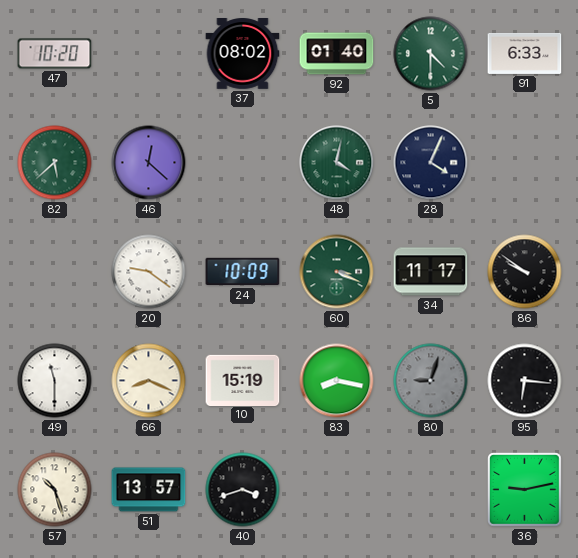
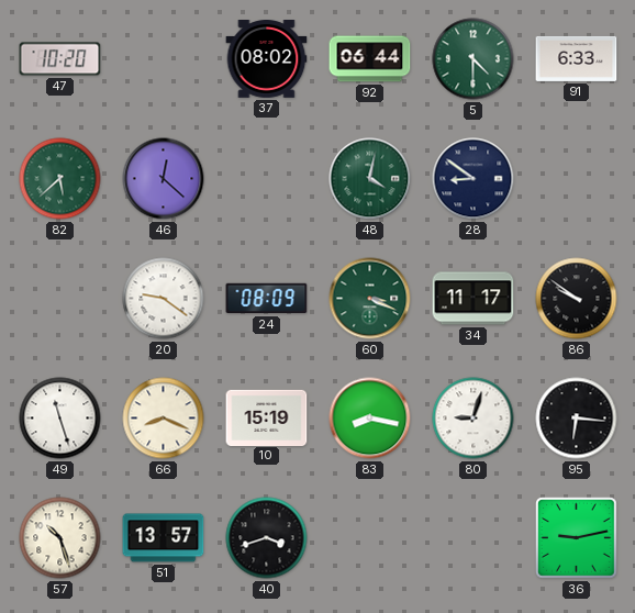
92: 01:40 -> 06:44 (370, 59)
28: 4:04 -> 8:51 (474, 179)
24: 10:09 -> 08:09 (267, 299)
49: 11:30 -> 11:27 (60, 419)
80 dial: grey -> white (474, 419)
